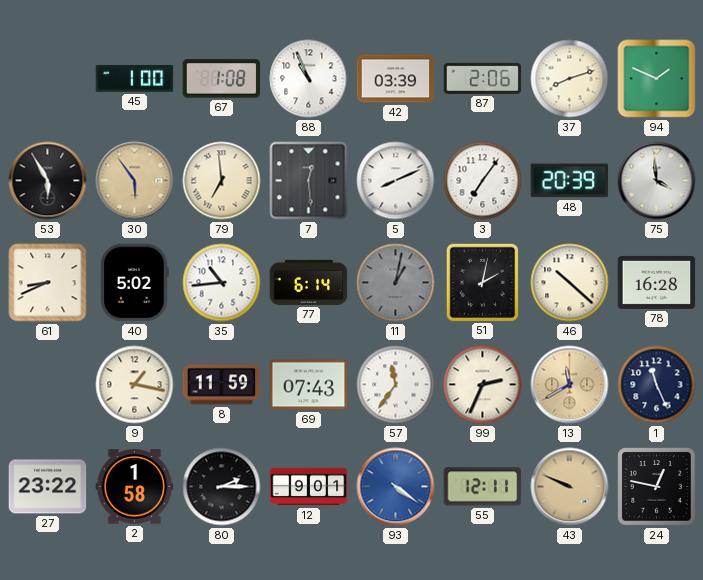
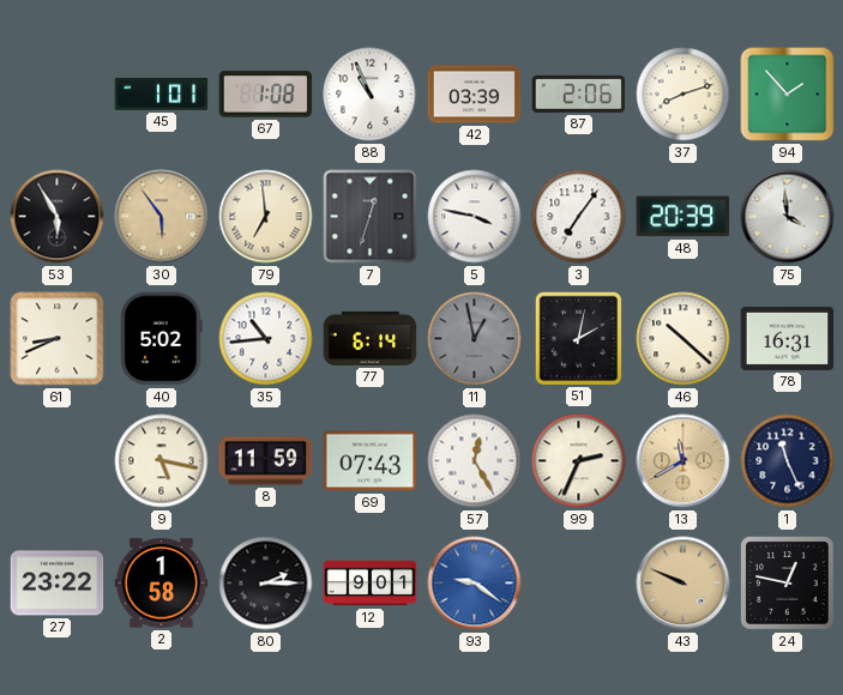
45: 1:00 -> 1:01 (162, 93)
94: 1:49 -> 1:53 (788, 95)
7: 12:29 -> 12:33 (371, 217)
5: 8:11 -> 3:47 (475, 217)
11: 1:02 -> 12:58 (475, 339)
78: 16:28 -> 16:31 (788, 338)
9: 1:17 -> 5:17 (162, 461)
57: 11:36 -> 12:25 (475, 461)
93: 4:21 -> 9:21 (475, 584)
55: 12:11 -> none (483, 487)
